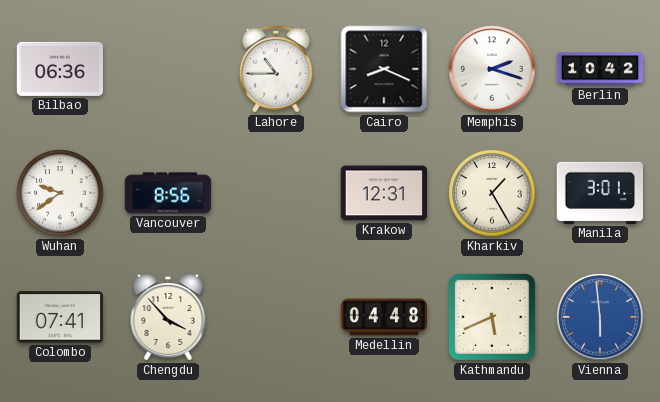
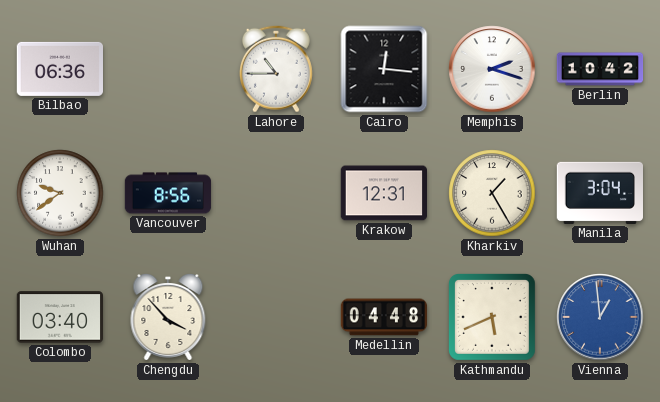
Cairo: 8:19 -> 12:16 (384, 69)
Manila: 3:01 -> 3:04 (599, 193)
Colombo: 07:41 -> 03:40 (59, 317)
Vienna: 5:59 -> 12:59 (600, 317)
